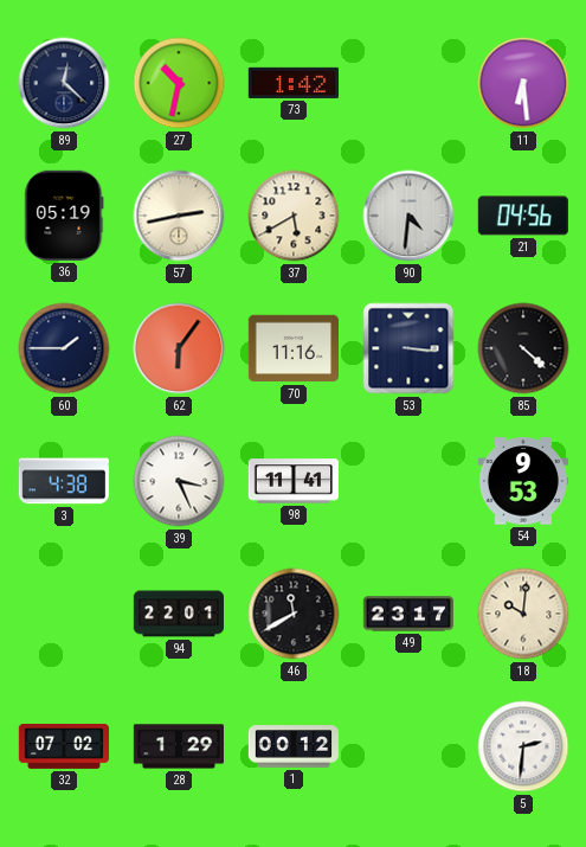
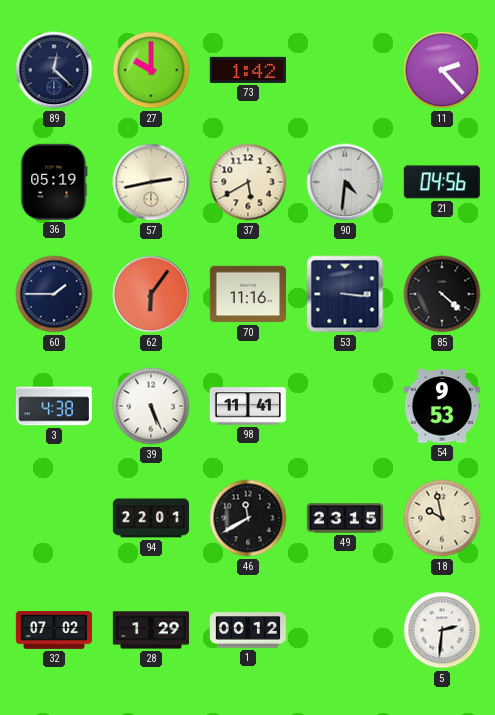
27: 10:32 -> 10:00 (151, 70)
11: 6:29 -> 2:23 (442, 70)
39: 3:26 -> 5:26 (151, 406)
49: 23:17 -> 23:15 (345, 518)
18: 10:01 -> 9:58 (442, 518)
